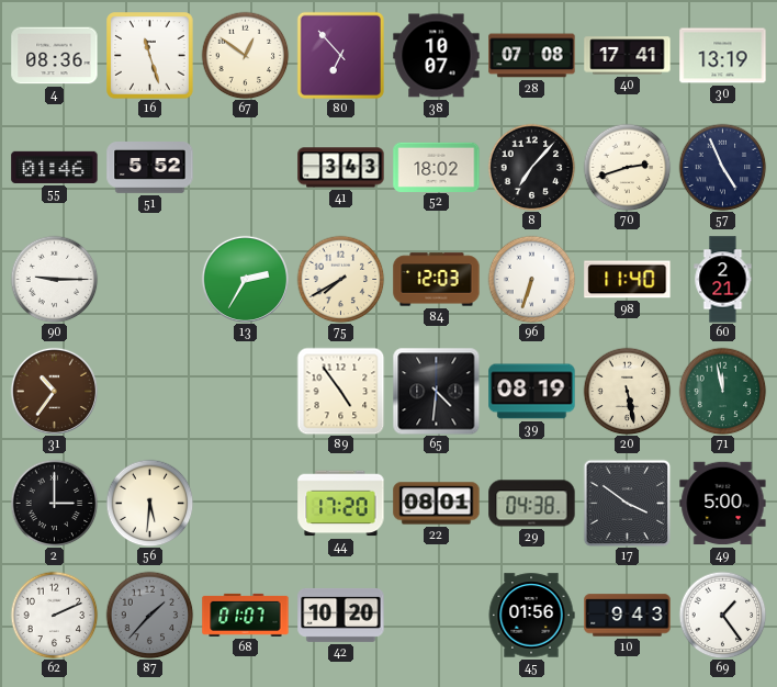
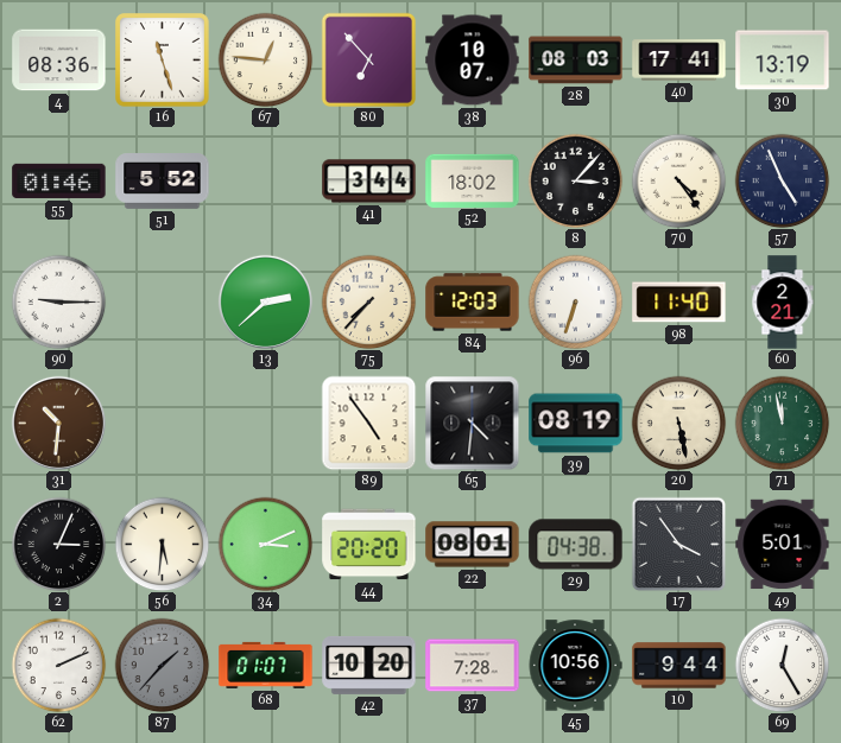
67: 12:51 -> 12:46 (265, 59)
28: 07:08 -> 08:03 (576, 61)
41: 3:43 -> 3:44 (369, 182)
8: 7:07 -> 3:07 (575, 180)
70: 2:42 -> 4:24 (678, 180)
13: 2:35 -> 2:38 (265, 301)
75: 7:40 -> 7:37 (368, 301)
31: 10:36 -> 10:31 (58, 423)
2: 3:00 -> 3:04 (58, 544)
34: none -> 3:11 (265, 544)
44: 17:20 -> 20:20 (369, 545)
17: 3:51 -> 3:54 (678, 544)
49: 5:00 -> 5:01 (783, 545)
37: none -> 7:28 (473, 666)
45: 01:56 -> 10:56 (575, 666)
10: 9:43 -> 9:44 (679, 666)
69: 1:24 -> 12:25 (782, 665)
